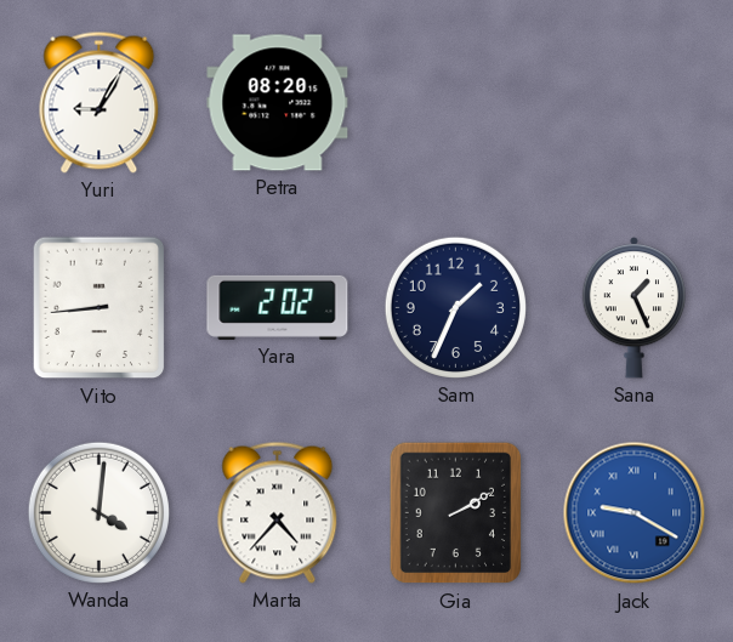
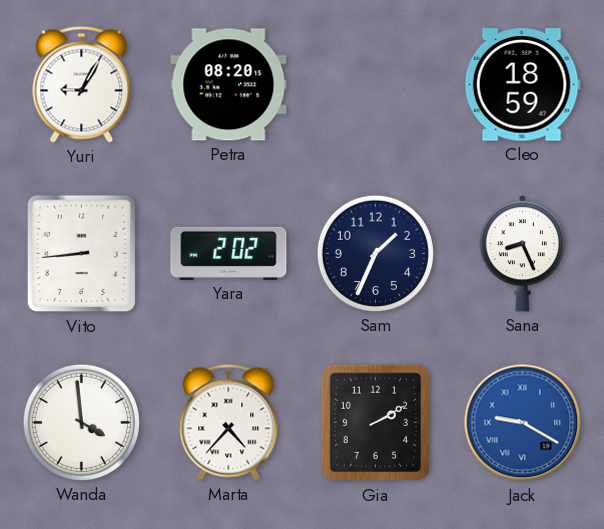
Cleo: none -> 18:59 (522, 85)
Sana: 1:26 -> 8:26 (523, 254)
Wanda: 4:01 -> 3:59 (81, 422)
